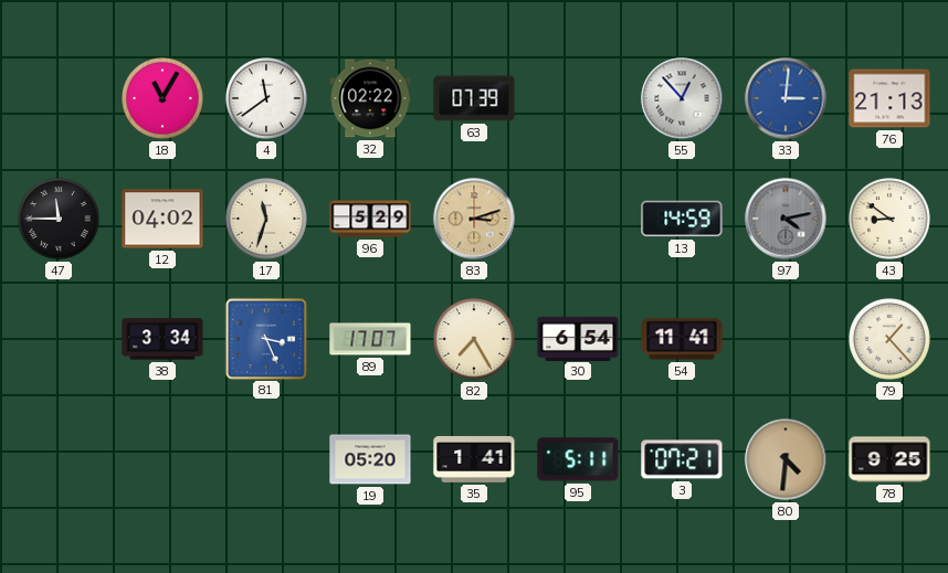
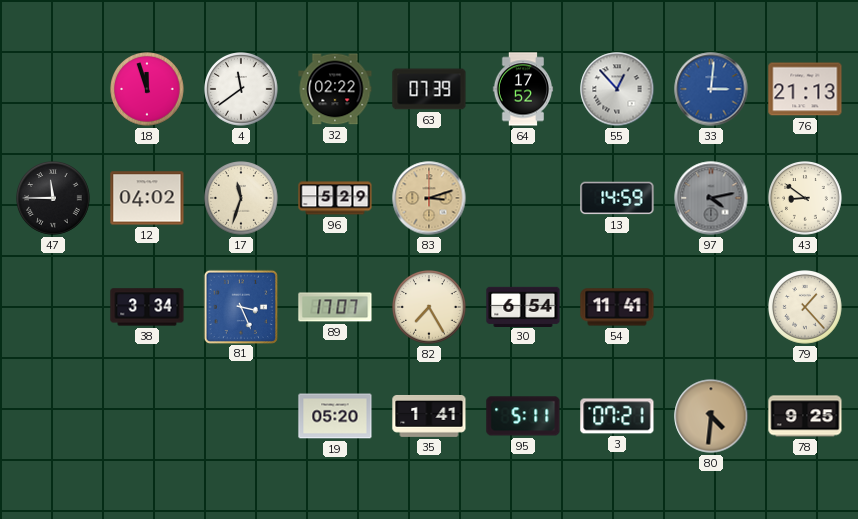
18: 11:05 -> 11:57 (147, 89)
64: none -> 17:52 (523, 89)
